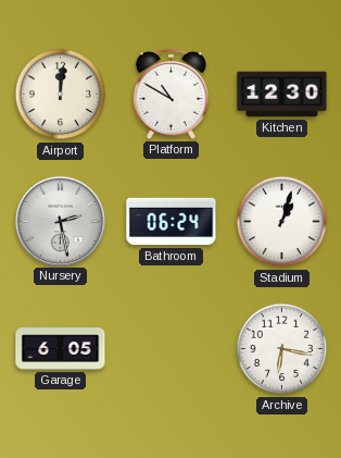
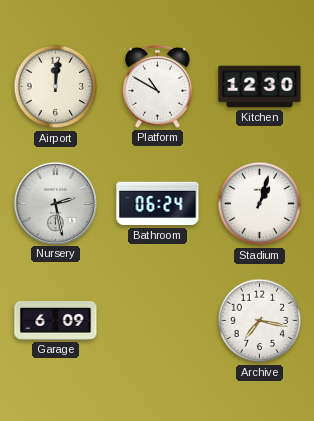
Garage: 6:05 -> 6:09 (56, 321)
Archive: 6:17 -> 7:17 (260, 321)
